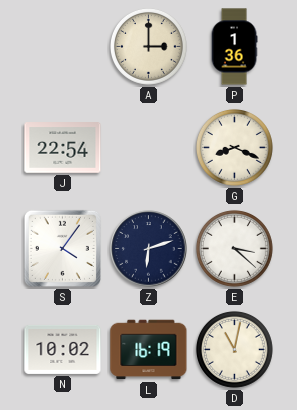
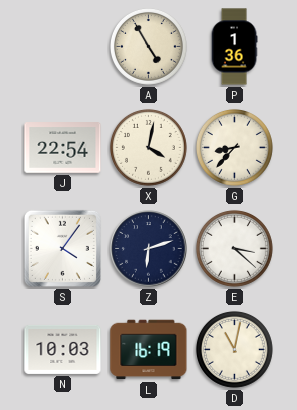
A: 3:00 -> 4:55 (148, 46)
X: none -> 4:02 (148, 147)
G: 8:19 -> 8:37 (234, 147)
N: 10:02 -> 10:03 (63, 349)
